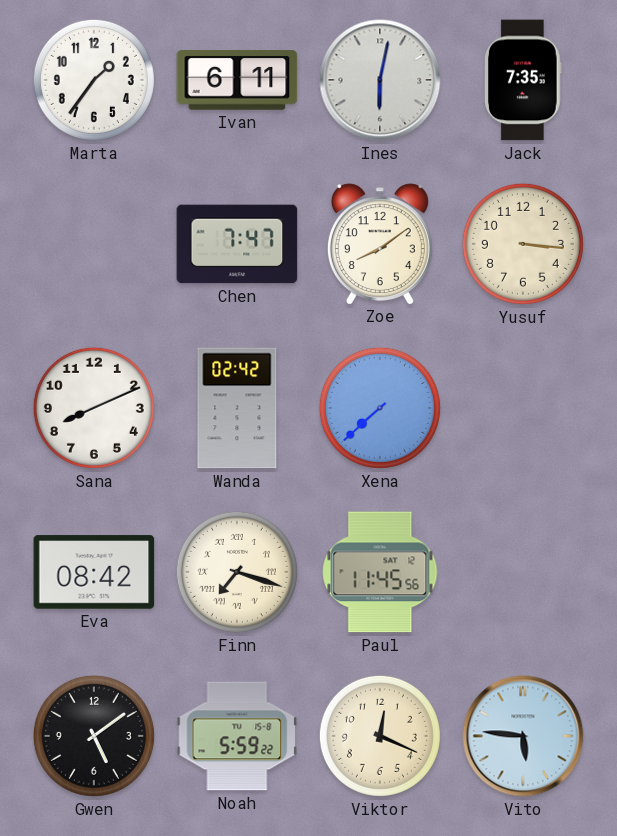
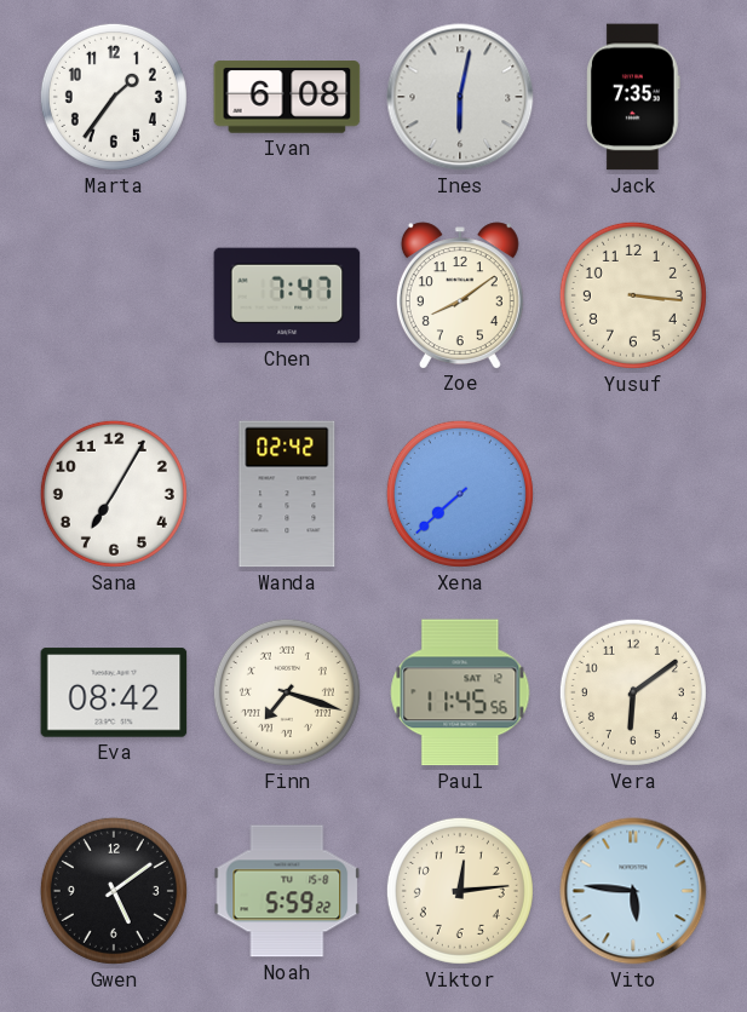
Ivan: 6:11 -> 6:08 (287, 97)
Sana: 8:11 -> 7:05 (114, 494)
Vera: none -> 6:09 (633, 692)
Viktor: 12:19 -> 12:14 (460, 891)
